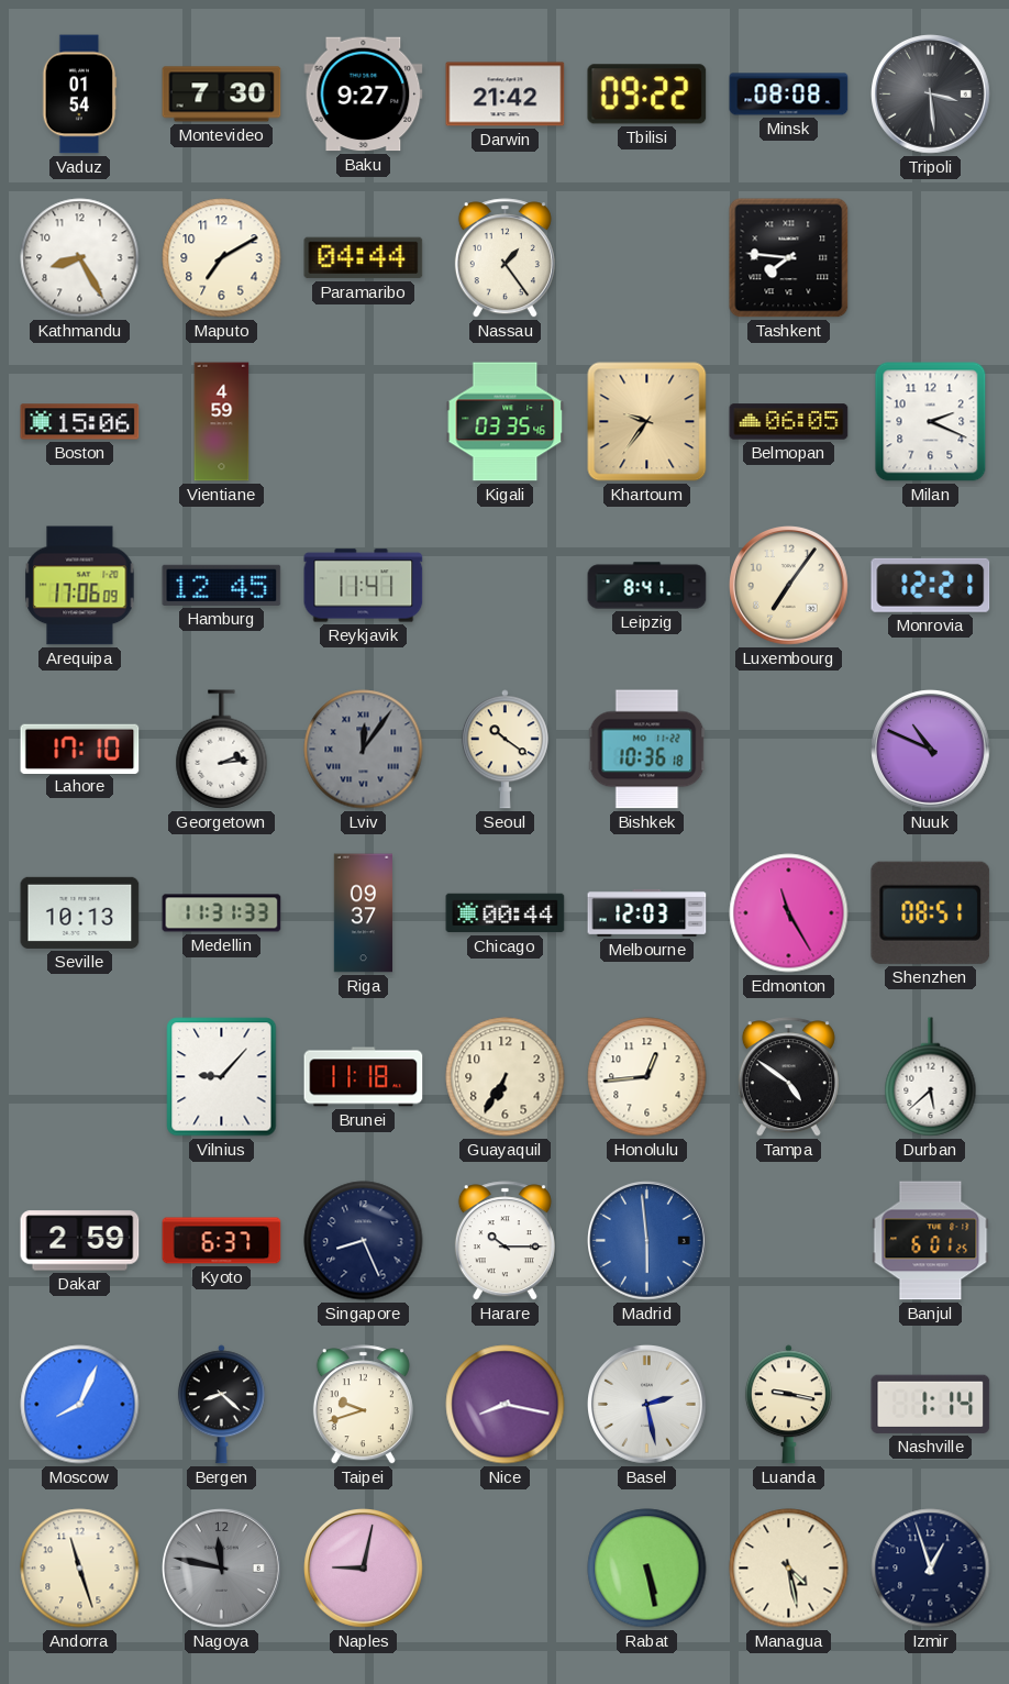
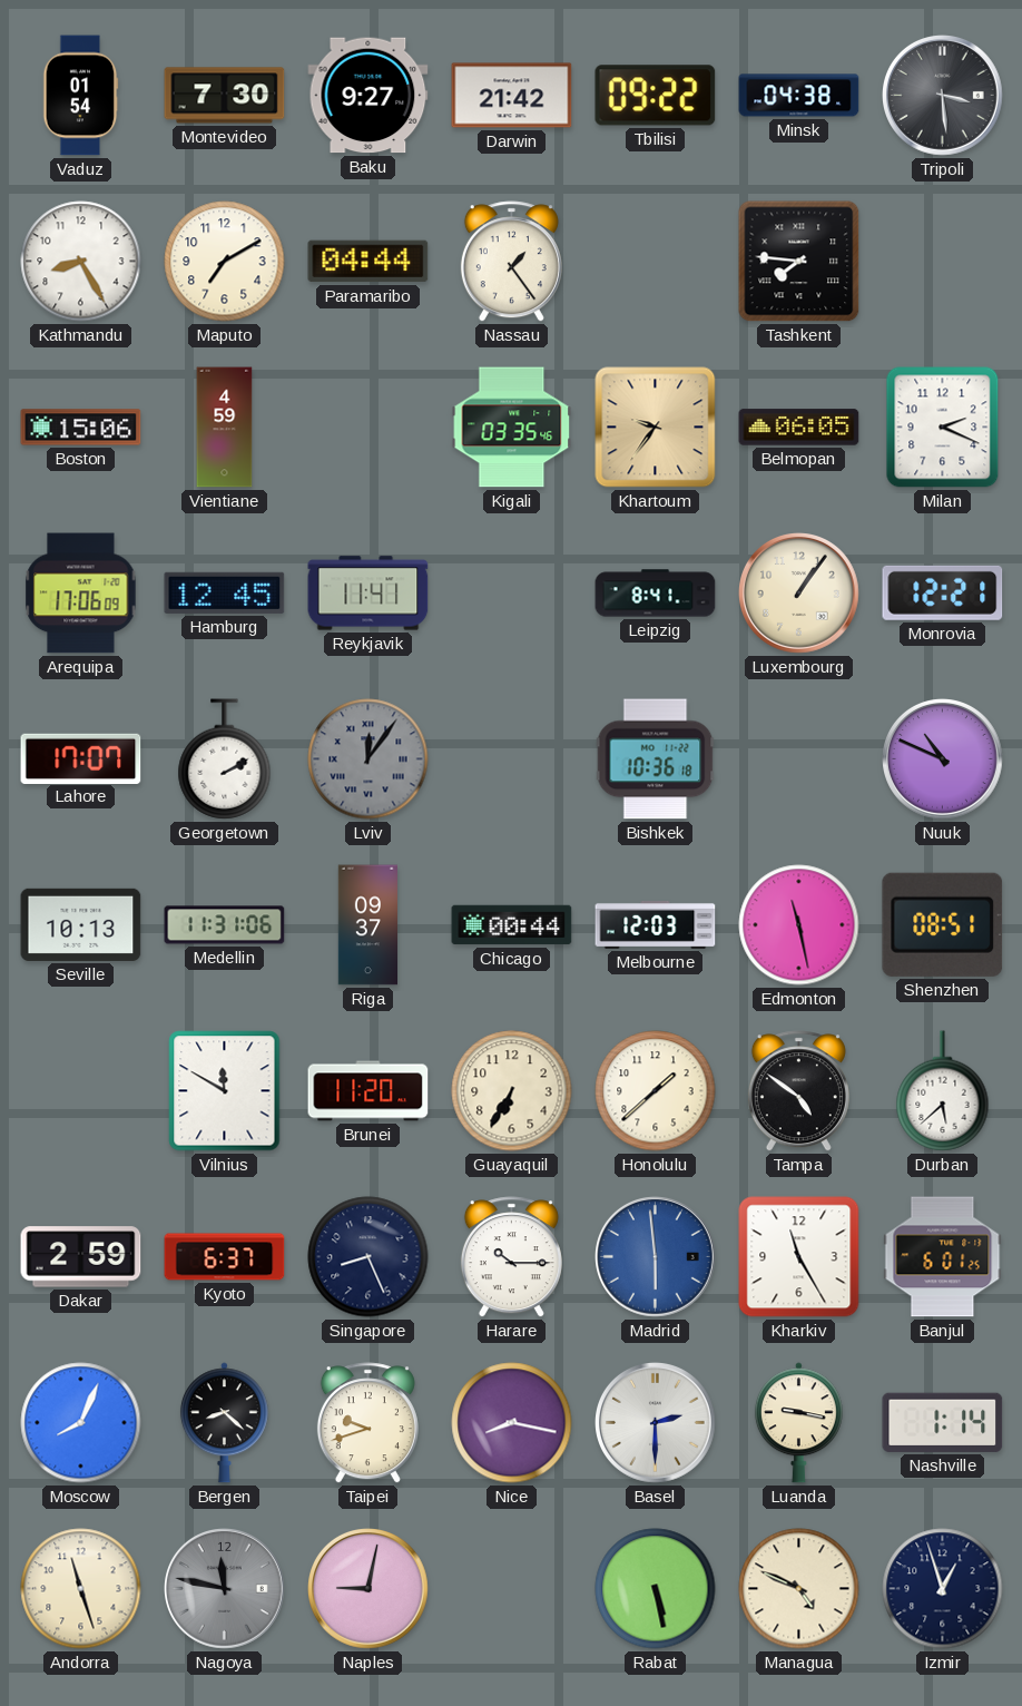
Minsk: 08:08 -> 04:38 (799, 96)
Luxembourg: 7:06 -> 1:06 (799, 594)
Lahore: 17:10 -> 17:07 (81, 758)
Georgetown: 2:14 -> 2:10 (225, 759)
Seoul: 10:21 -> none (504, 750)
Medellin: 11:31:33 -> 11:31:06 (225, 925)
Edmonton: 11:25 -> 11:28 (799, 925)
Vilnius: 9:07 -> 11:50 (225, 1091)
Brunei: 11:18 -> 11:20 (368, 1091)
Honolulu: 12:44 -> 1:38 (656, 1091)
Kharkiv: none -> 11:25 (799, 1257)
Basel: 2:28 -> 2:30 (656, 1423)
Managua: 4:28 -> 4:49 (799, 1589)
